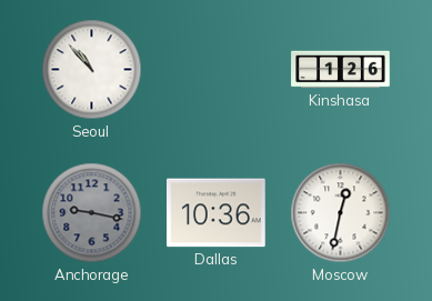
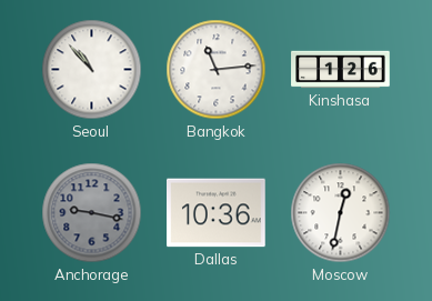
Bangkok: none -> 11:14 (217, 70)
